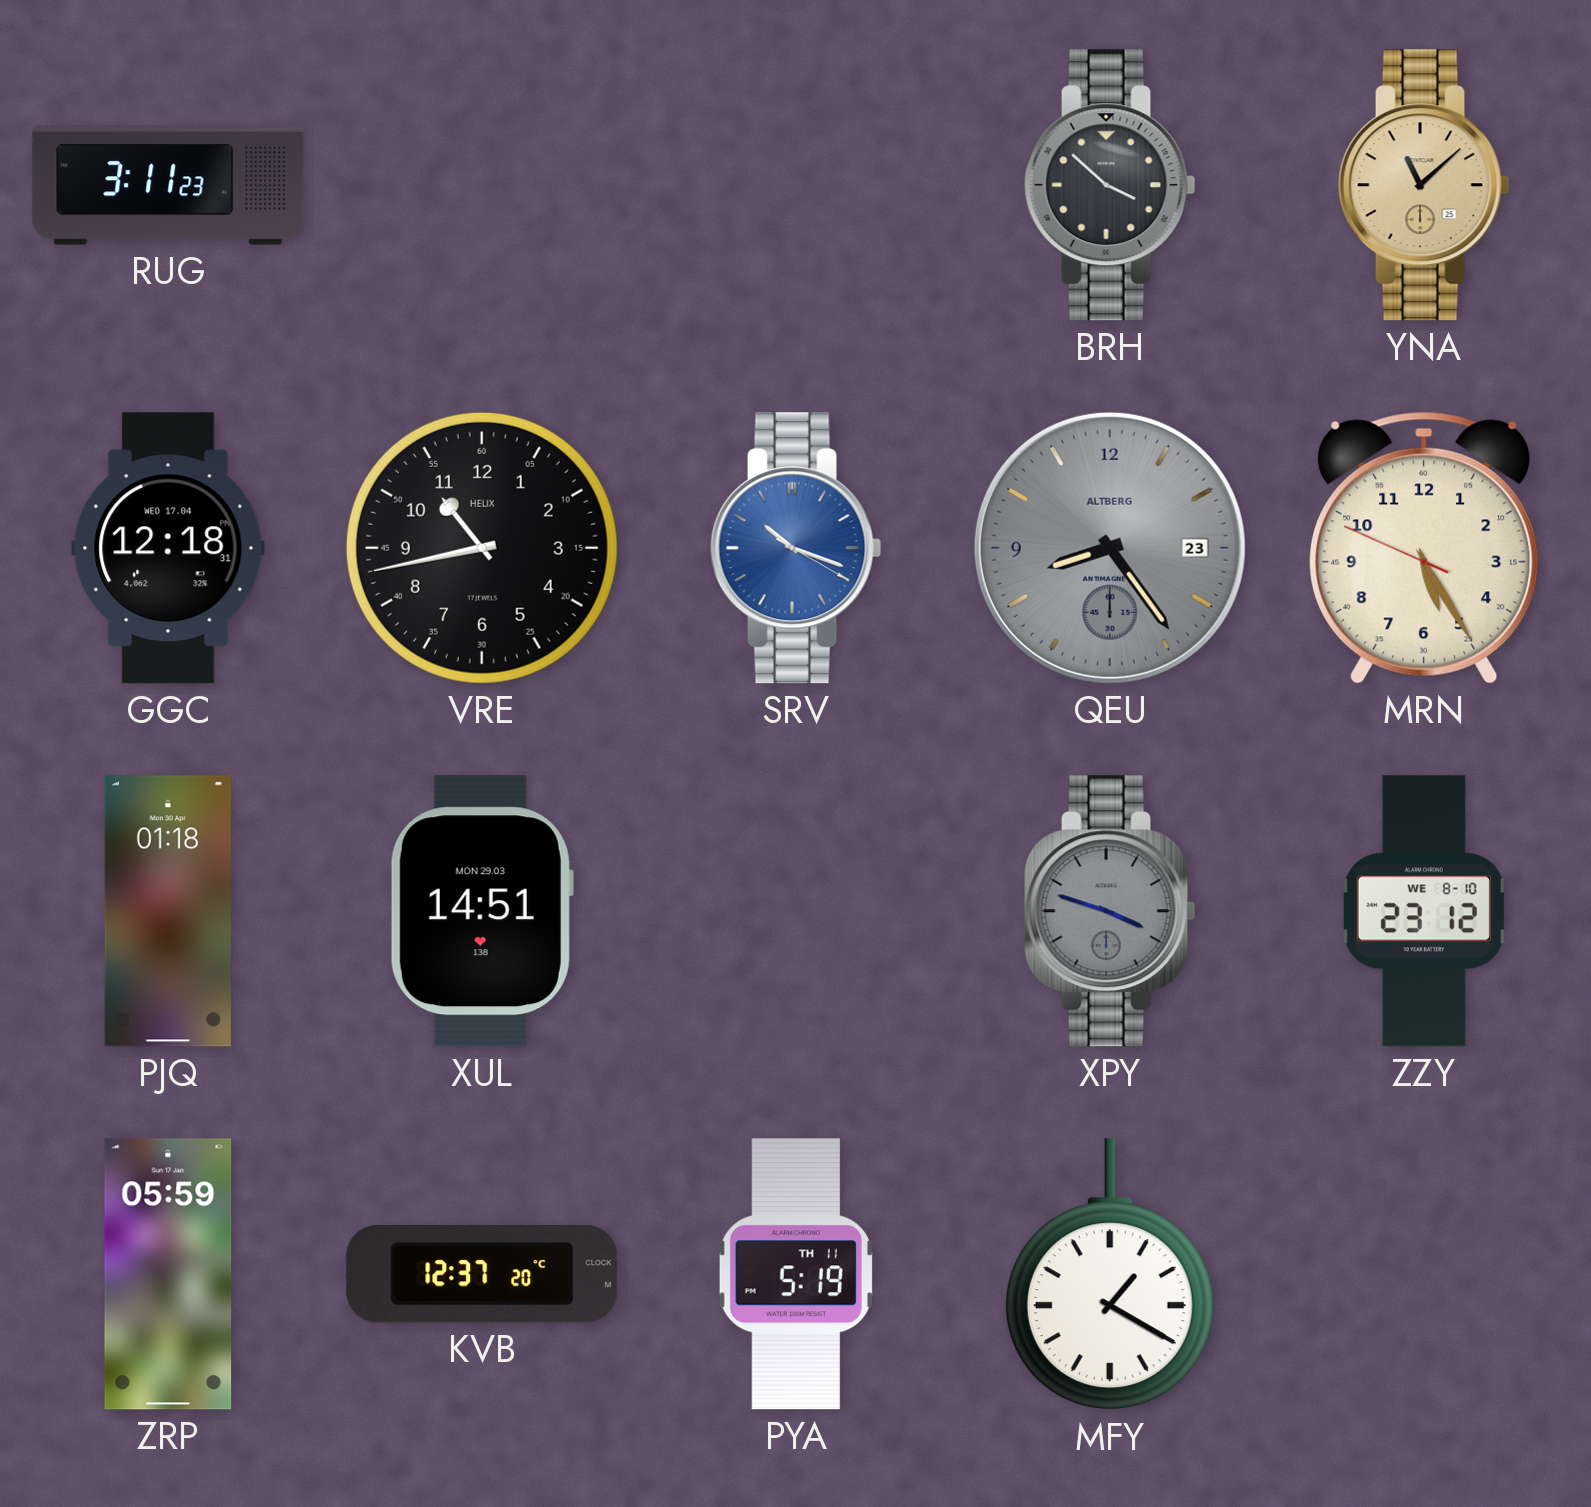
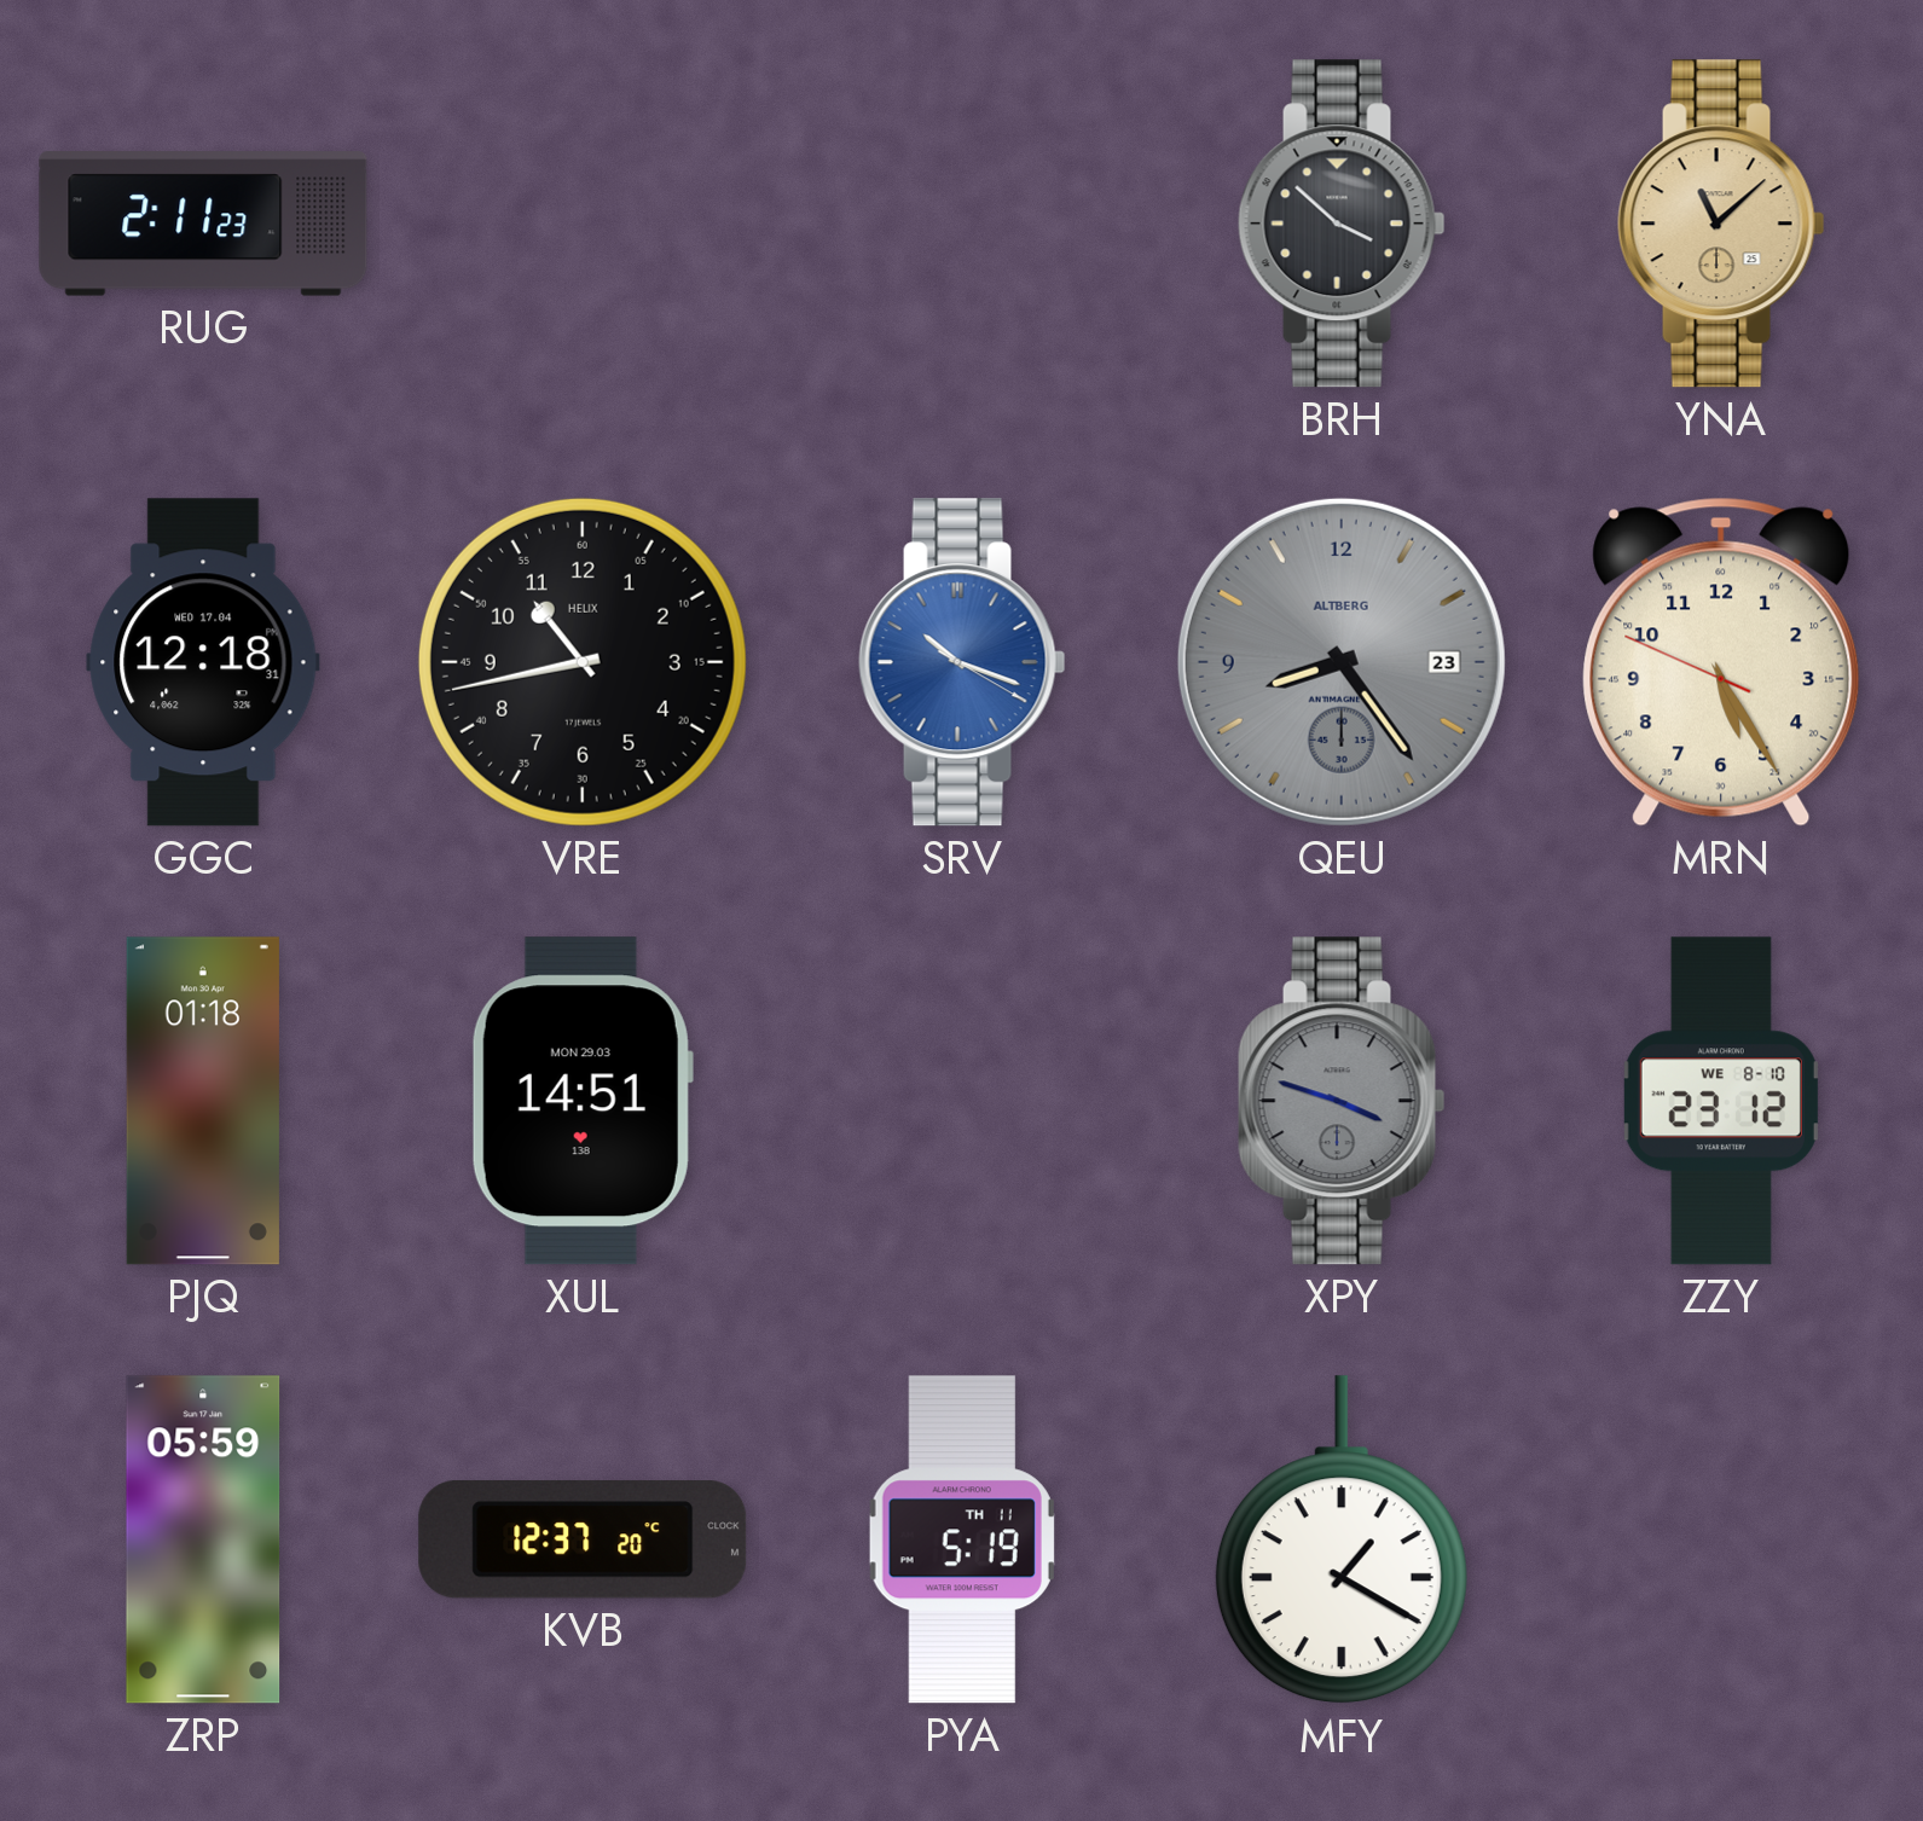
RUG: 3:11 -> 2:11 (203, 224)
